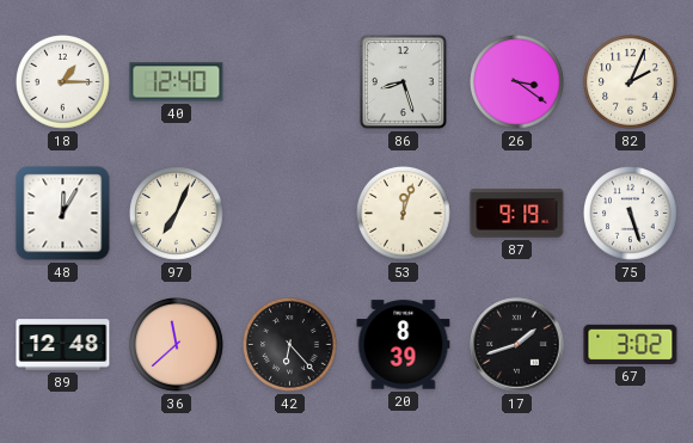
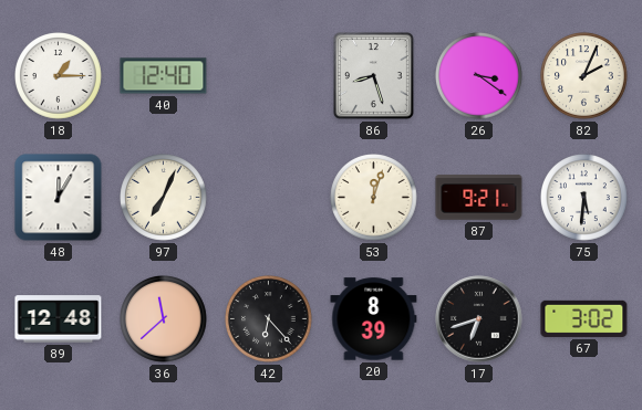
87: 9:19 -> 9:21 (479, 198)
75: 5:27 -> 5:31 (584, 198)
17: 1:42 -> 6:42 (479, 319)
